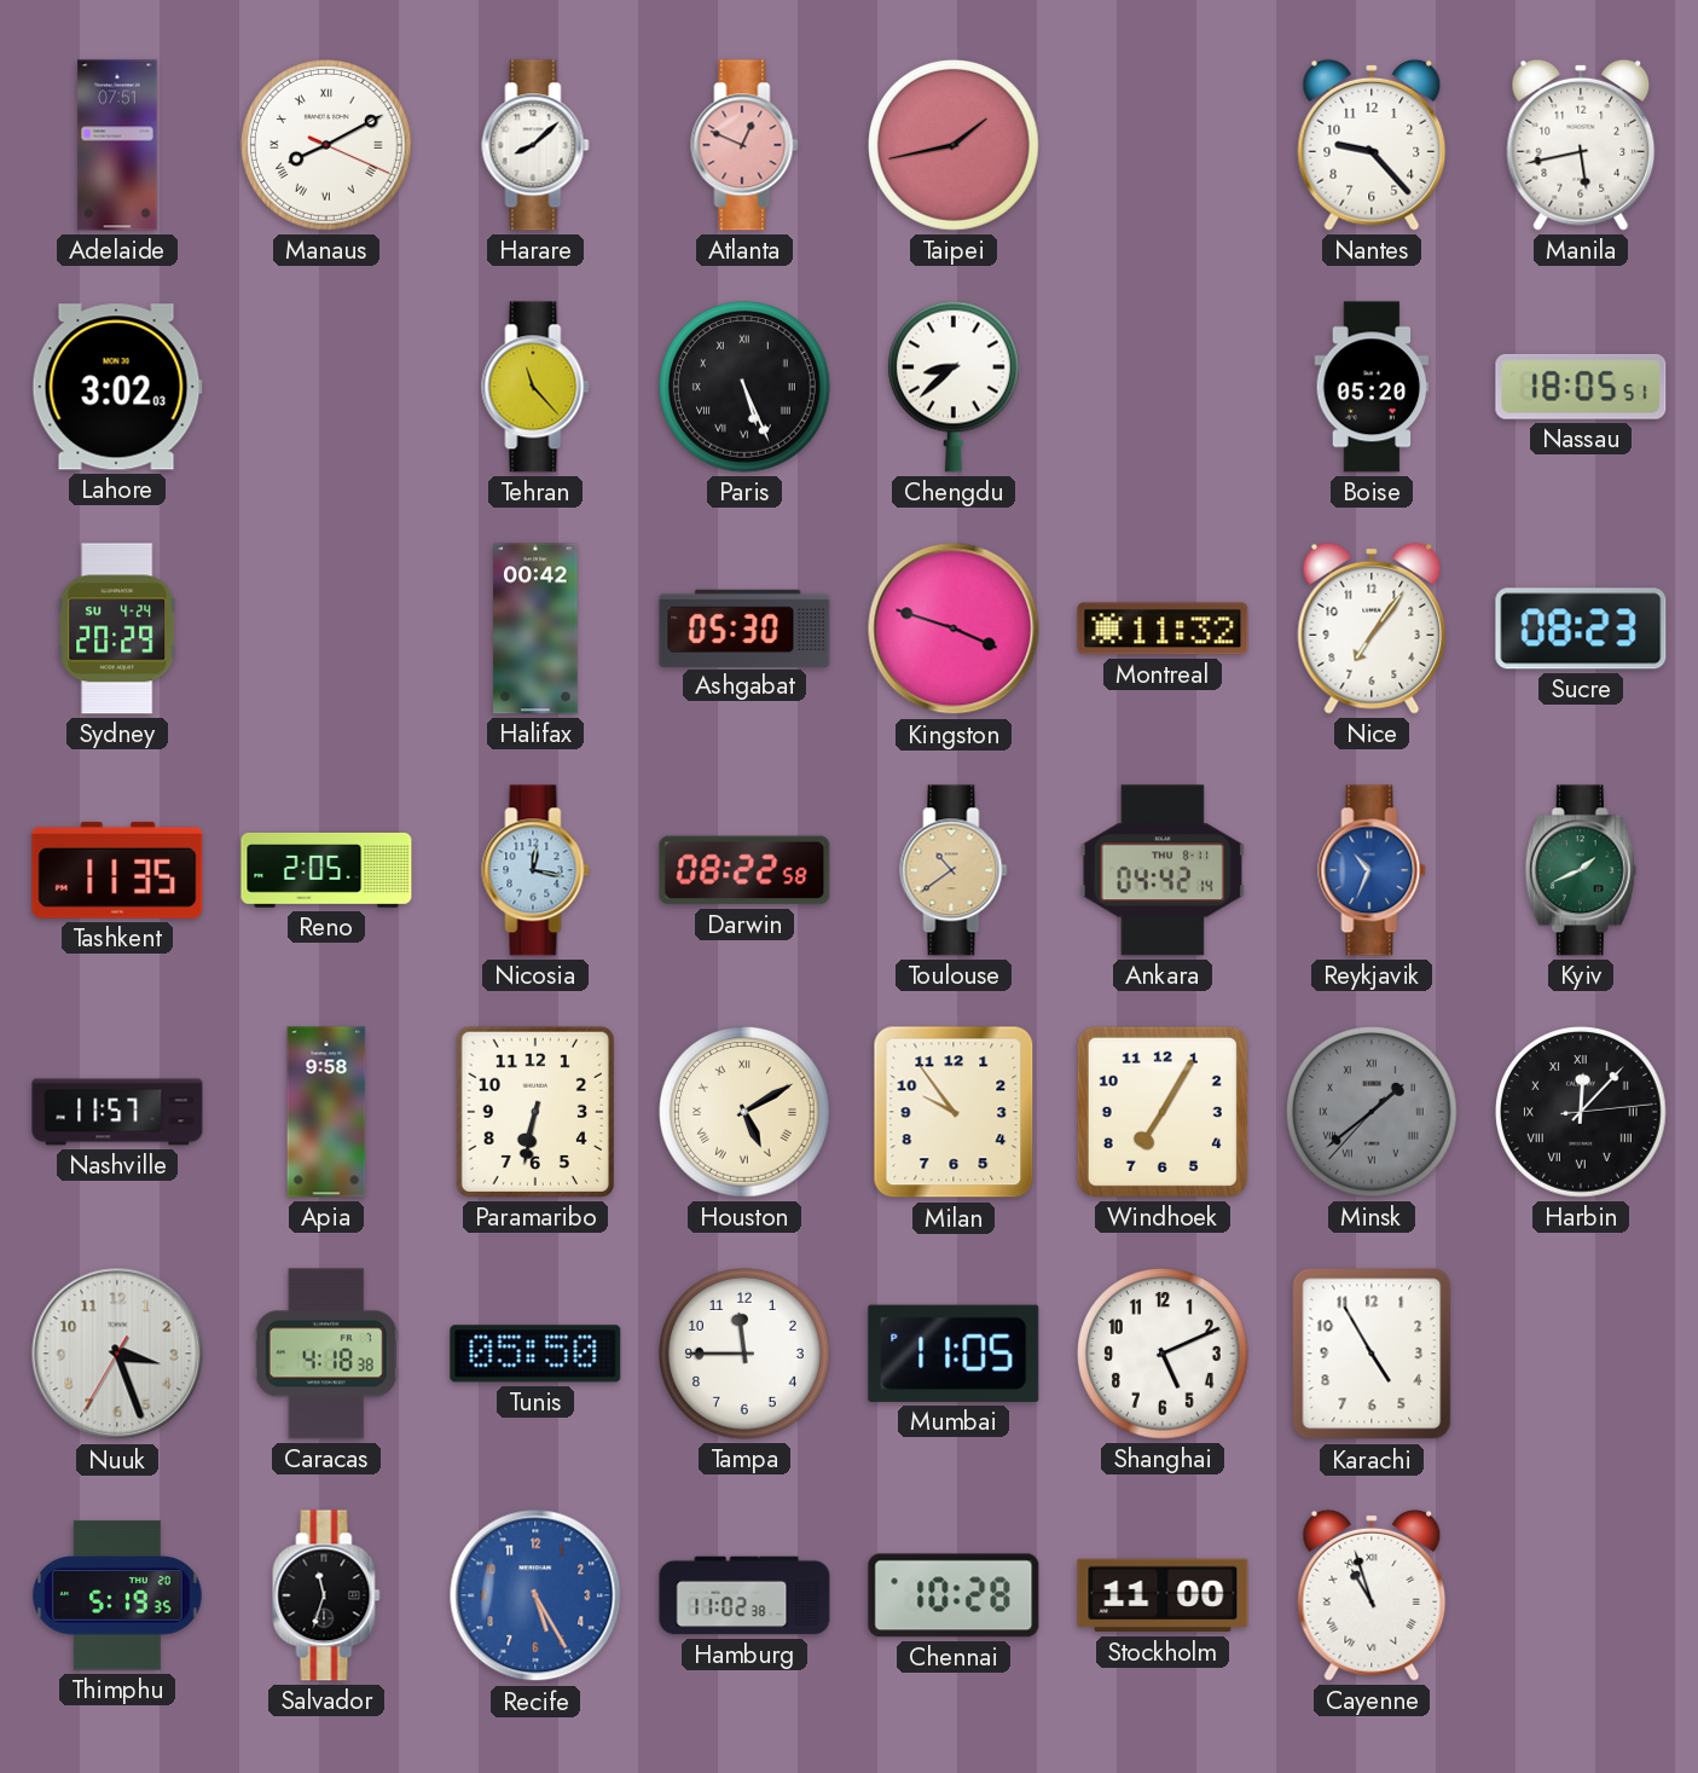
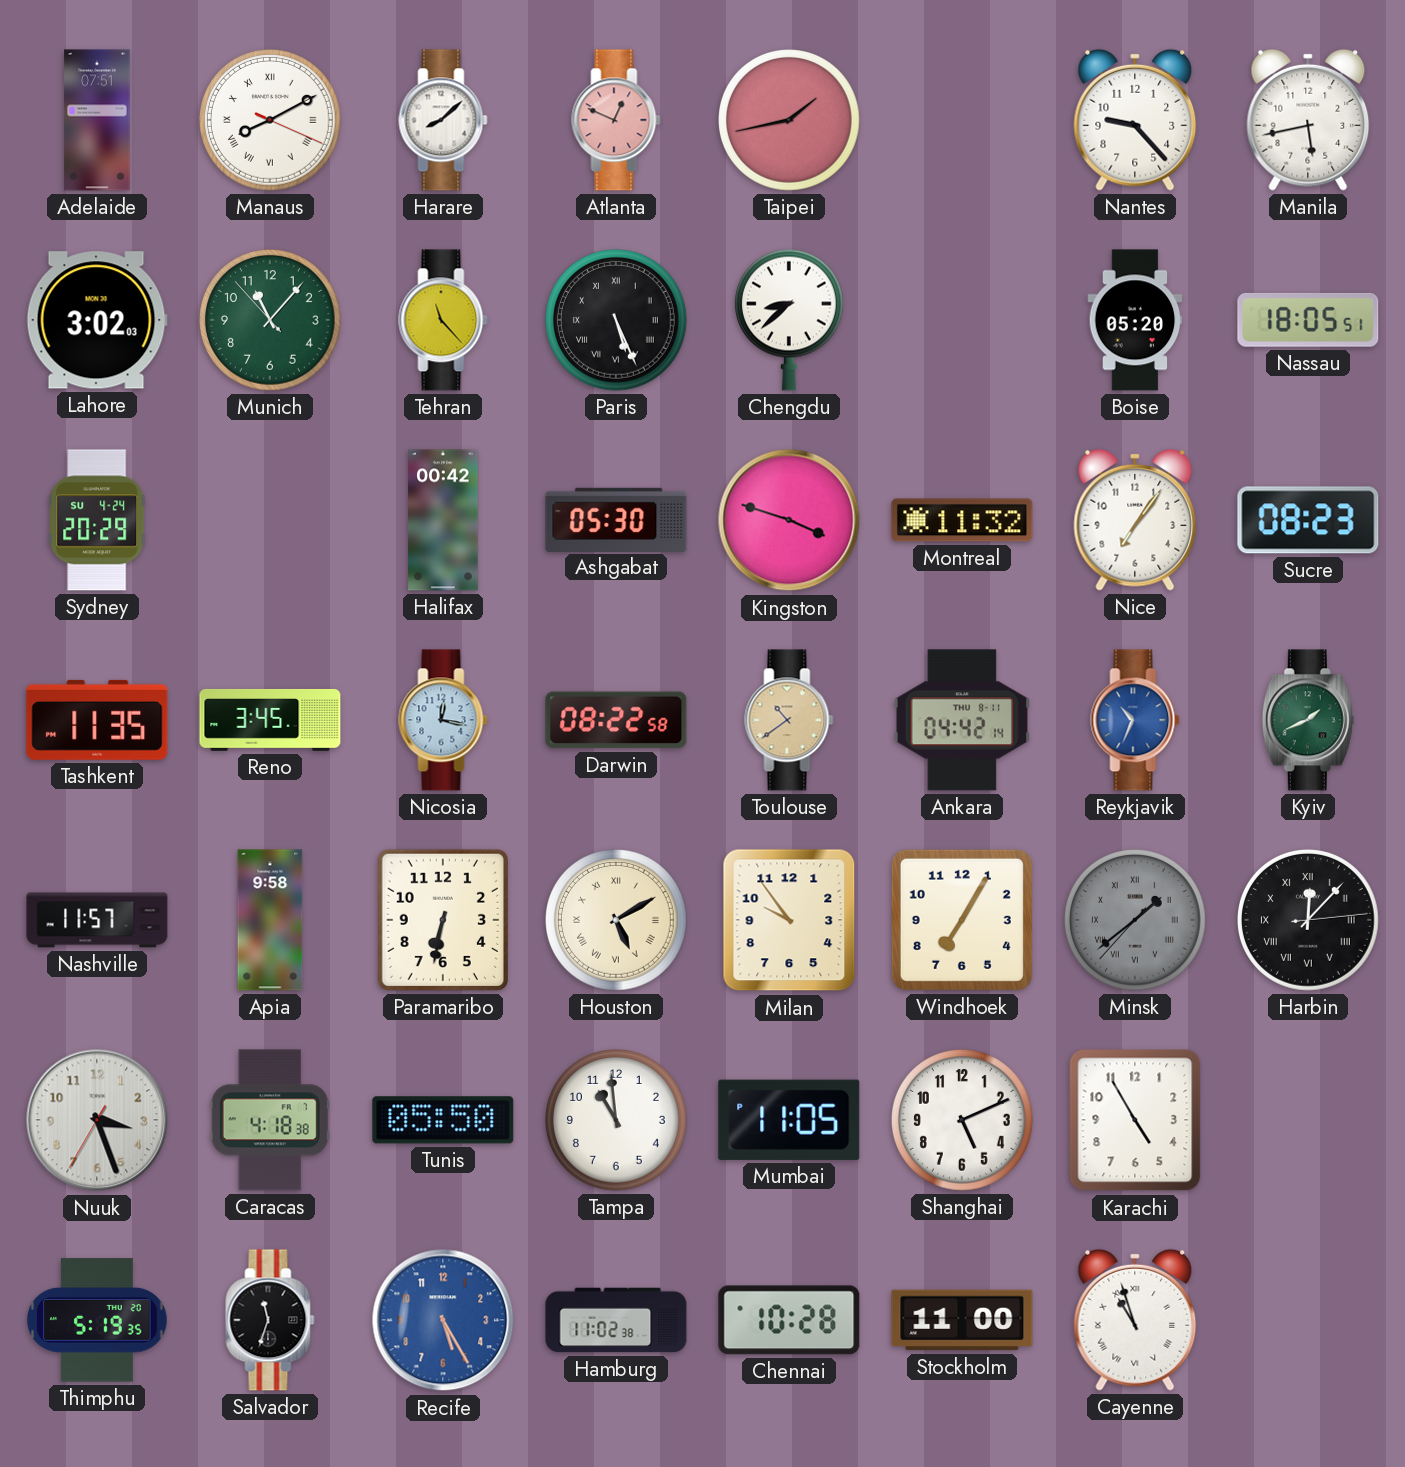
Munich: none -> 11:06 (271, 321)
Reno: 2:05 -> 3:45 (270, 720)
Tampa: 11:45 -> 10:59 (617, 1121)
